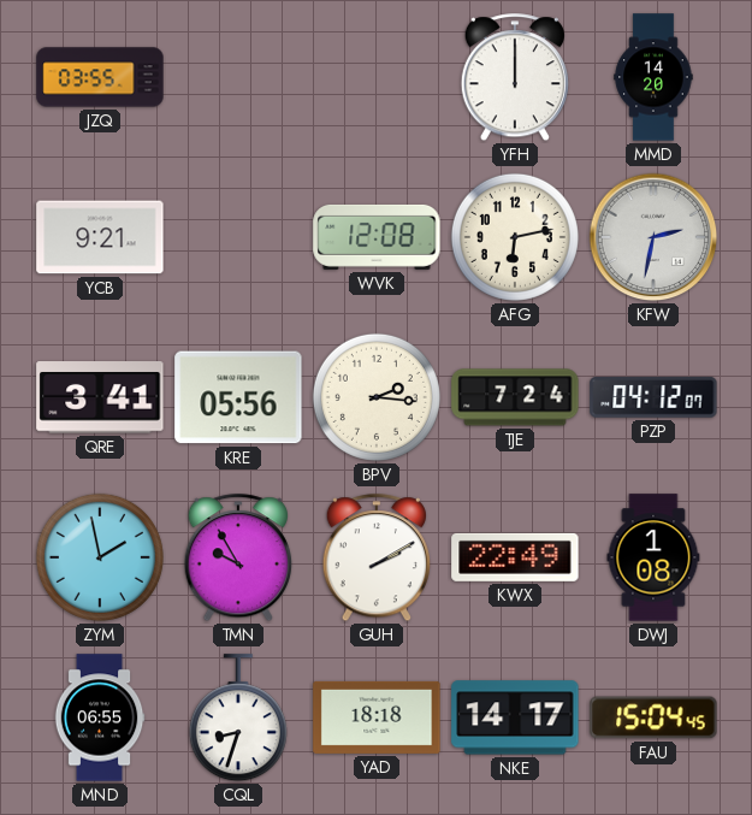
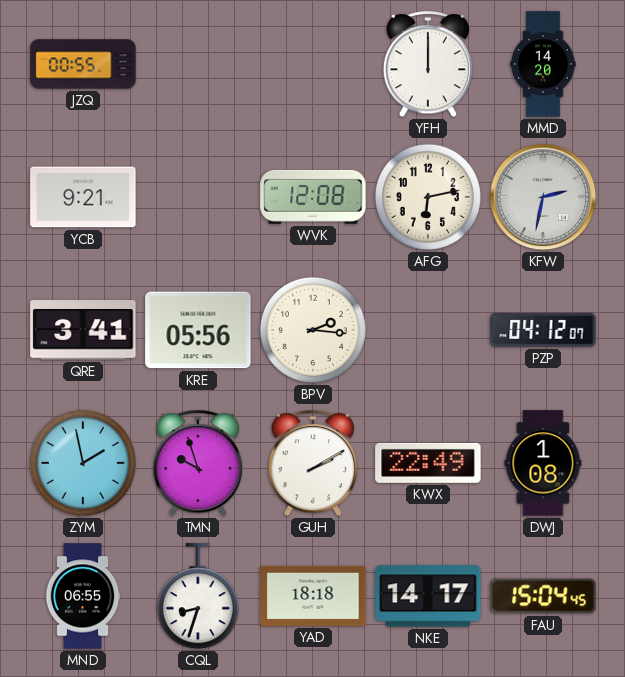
JZQ: 03:55 -> 00:55 (83, 64)
TJE: 7:24 -> none (515, 397)
TMN: 9:55 -> 9:57 (198, 464)
